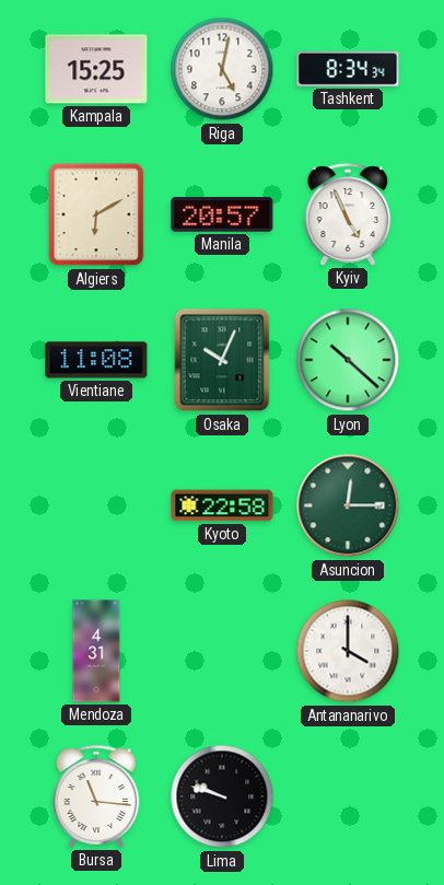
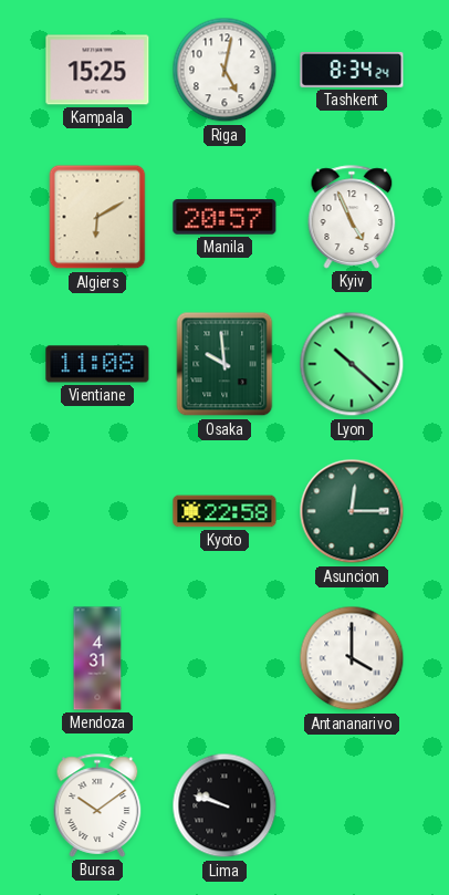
Tashkent: 8:34:34 -> 8:34:24 (352, 71)
Osaka: 10:04 -> 9:59 (224, 364)
Bursa: 11:16 -> 10:09 (97, 805)
